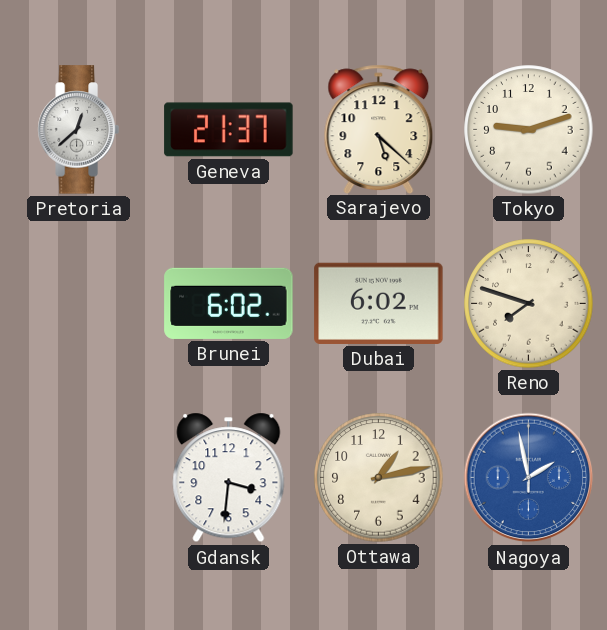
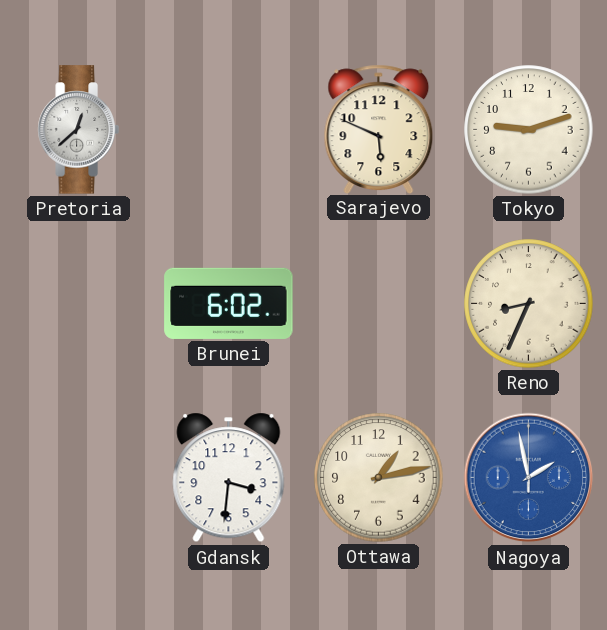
Geneva: 21:37 -> none (229, 130)
Sarajevo: 5:22 -> 5:49 (379, 129)
Dubai: 6:02 -> none (379, 303)
Reno: 7:48 -> 8:34 (529, 304)
